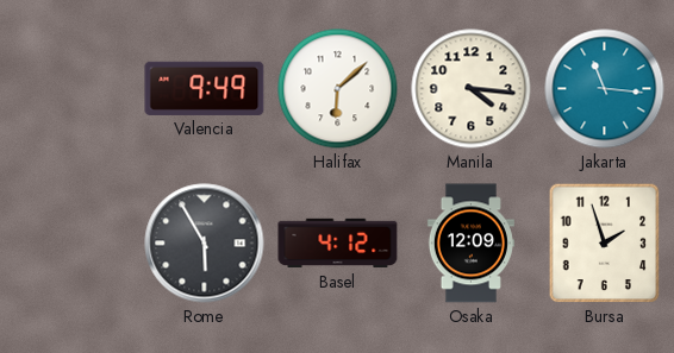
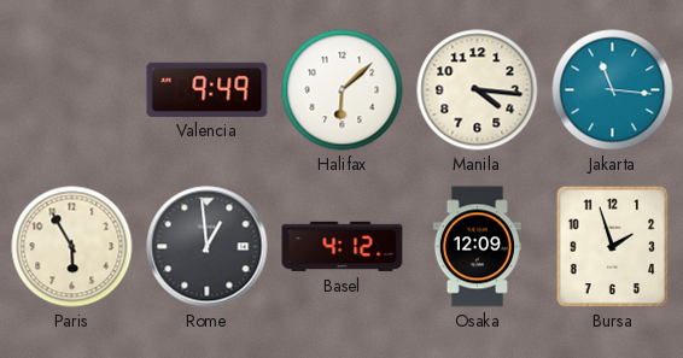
Paris: none -> 5:55 (72, 247)
Rome: 5:55 -> 12:59 (208, 247)
